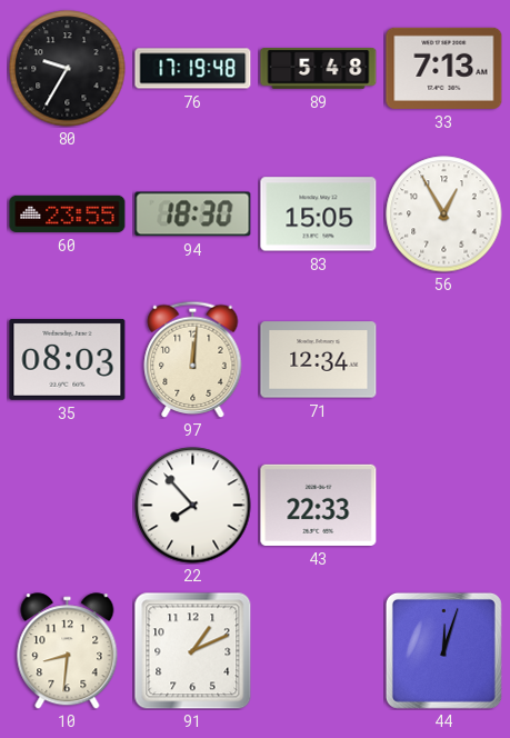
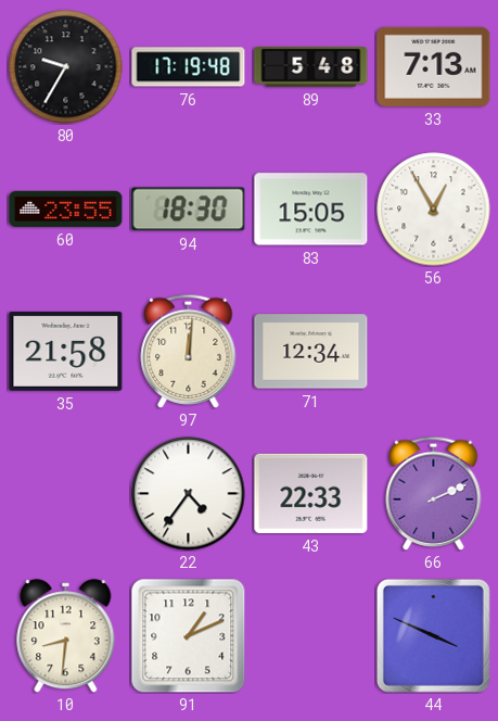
35: 08:03 -> 21:58 (66, 351)
22: 7:53 -> 4:36 (189, 494)
66: none -> 2:11 (434, 493)
44: 12:03 -> 3:49 (433, 635)
